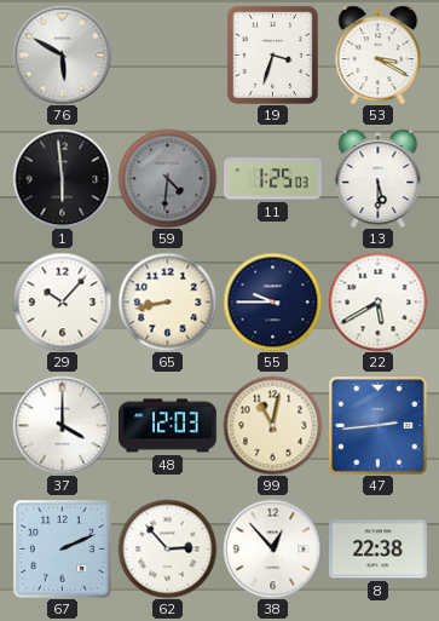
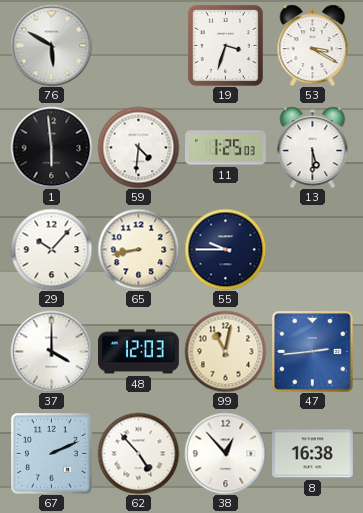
59 dial: grey -> white (138, 147)
22: 5:40 -> none (377, 301)
62: 2:53 -> 4:53 (138, 453)
8: 22:38 -> 16:38 (313, 454)
